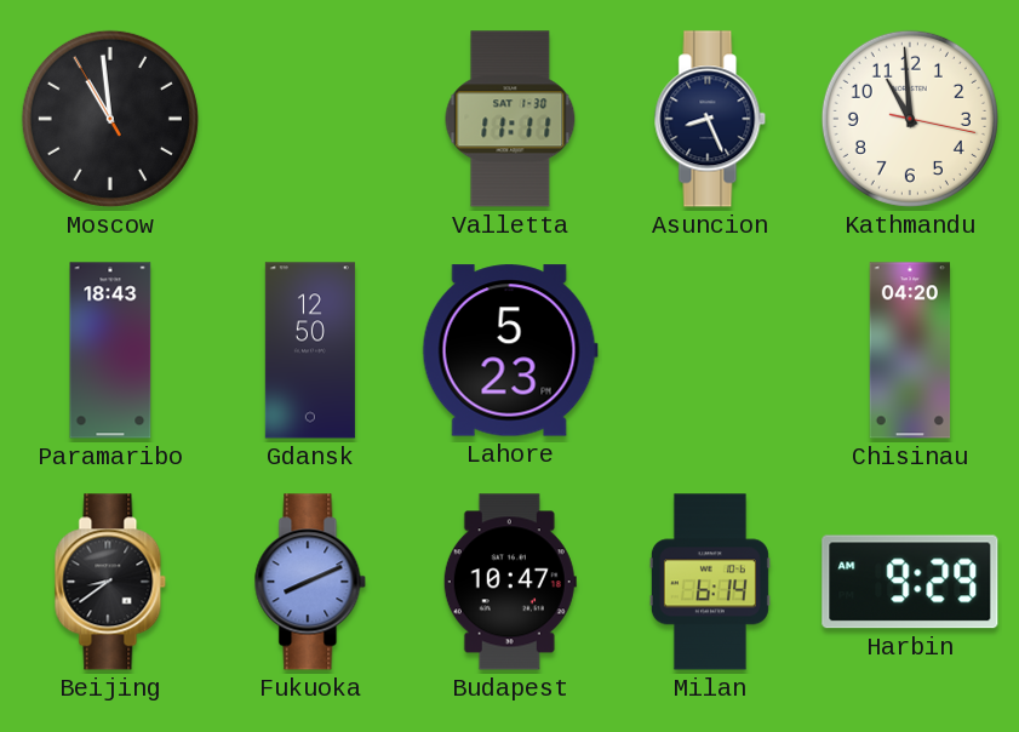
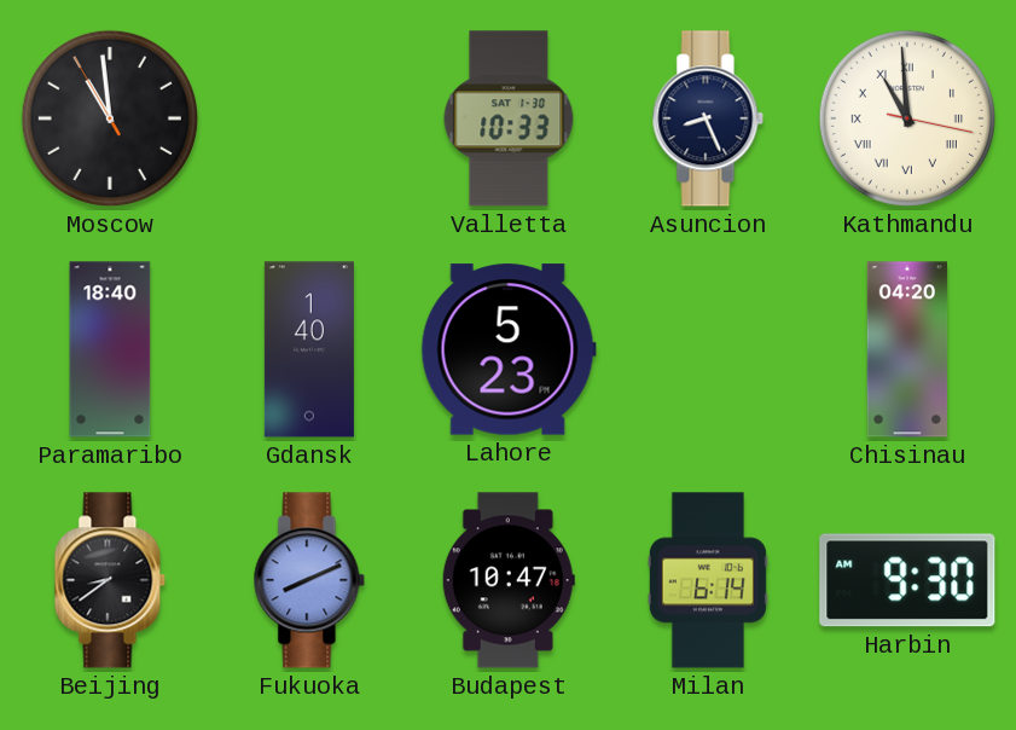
Valletta: 11:11 -> 10:33 (509, 118)
Kathmandu numerals: Arabic -> Roman (907, 118)
Paramaribo: 18:43 -> 18:40 (110, 349)
Gdansk: 12:50 -> 1:40 (309, 349)
Harbin: 9:29 -> 9:30 (907, 580)
